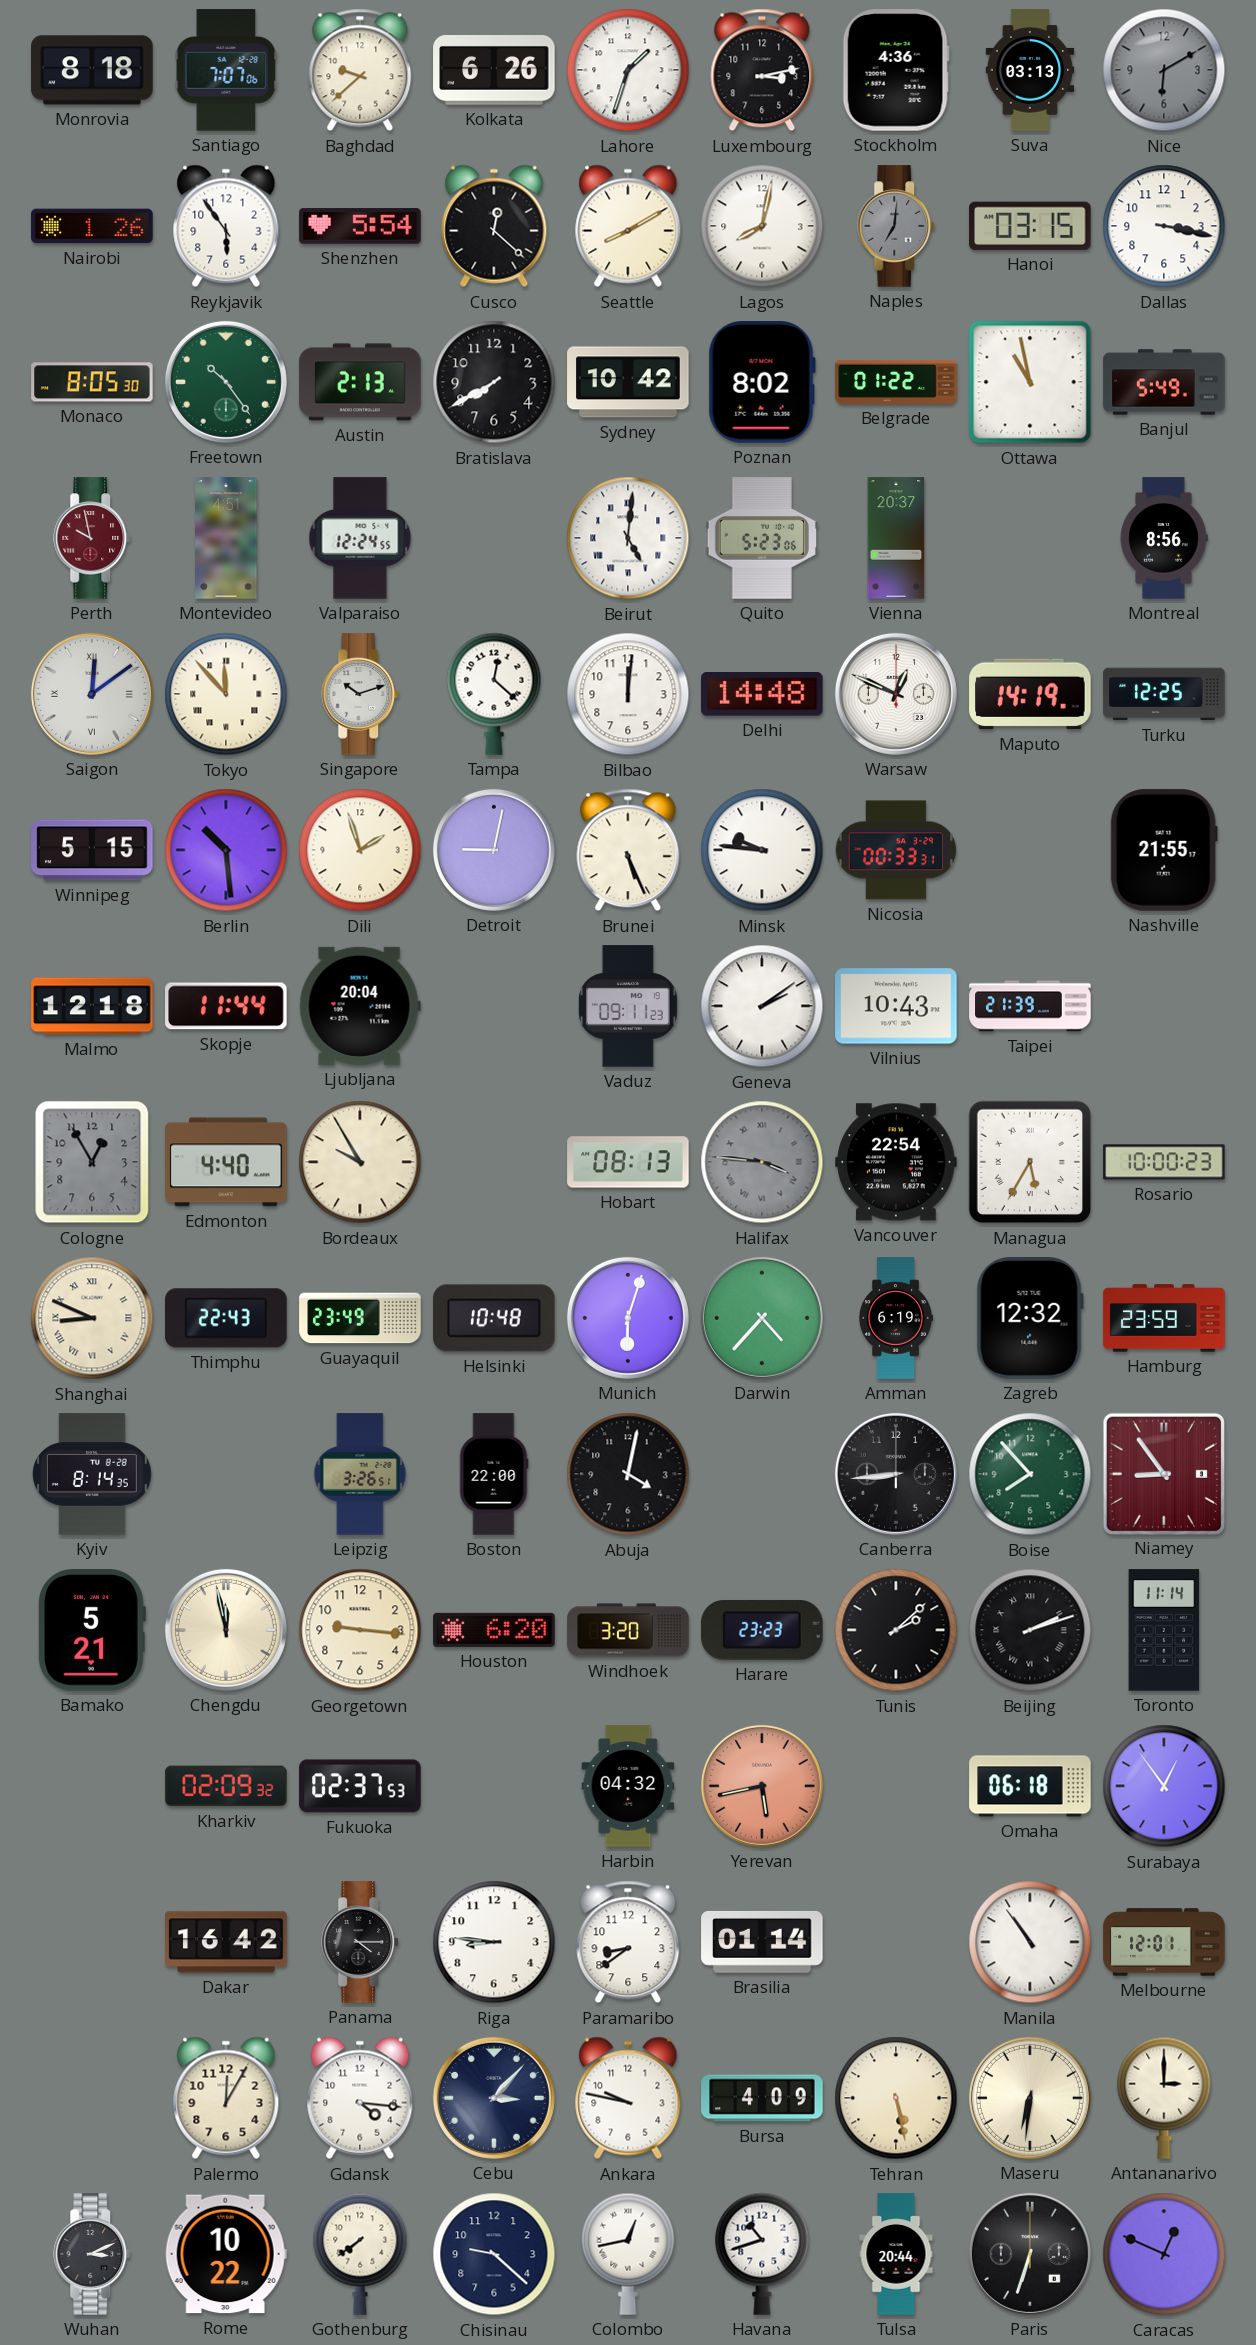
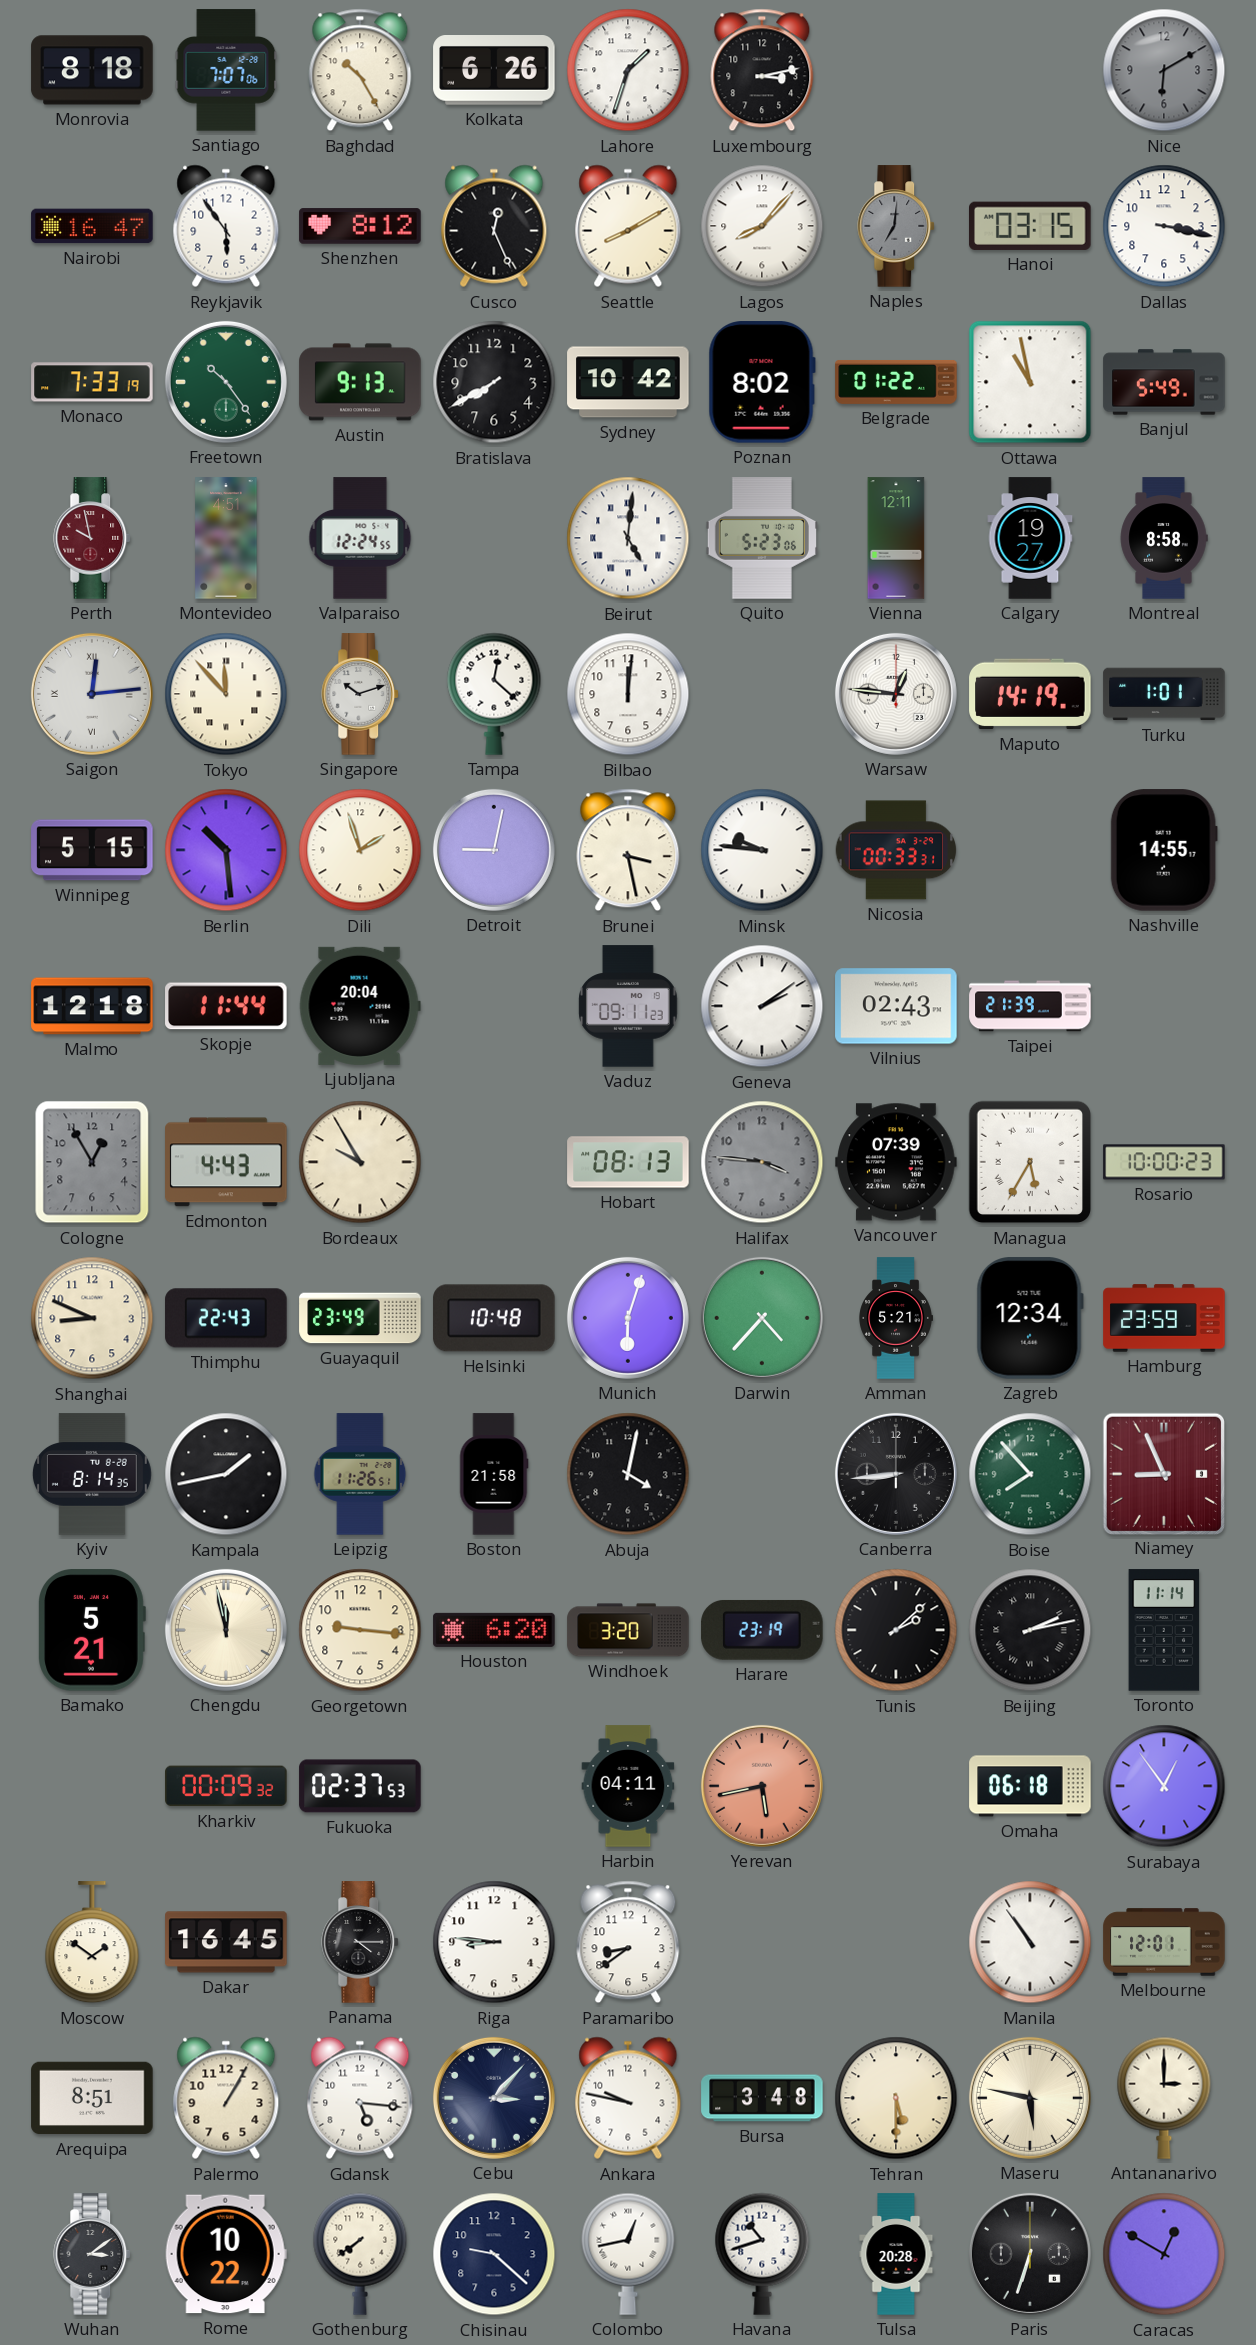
Baghdad: 9:38 -> 10:25 (360, 70)
Stockholm: 4:36 -> none (896, 70)
Suva: 03:13 -> none (1030, 70)
Nairobi: 1:26 -> 16:47 (92, 226)
Shenzhen: 5:54 -> 8:12 (360, 226)
Cusco: 12:22 -> 12:26 (494, 226)
Lagos: 8:02 -> 8:07 (762, 226)
Monaco: 8:05 -> 7:33 (92, 382)
Austin: 2:13 -> 9:13 (360, 382)
Vienna: 20:37 -> 12:11 (896, 538)
Calgary: none -> 19:27 (1030, 538)
Montreal: 8:56 -> 8:58 (1164, 538)
Saigon: 12:09 -> 12:14 (92, 694)
Delhi: 14:48 -> none (762, 694)
Warsaw: 12:49 -> 12:46 (896, 694)
Turku: 12:25 -> 1:01 (1164, 694)
Brunei: 5:26 -> 3:28 (628, 850)
Nashville: 21:55 -> 14:55 (1164, 850)
Vilnius: 10:43 -> 02:43 (896, 1006)
Edmonton: 4:40 -> 4:43 (226, 1162)
Halifax numerals: Roman -> Arabic (762, 1162)
Vancouver: 22:54 -> 07:39 (896, 1162)
Shanghai numerals: Roman -> Arabic (92, 1318)
Amman: 6:19 -> 5:21 (896, 1318)
Zagreb: 12:32 -> 12:34 (1030, 1318)
Kampala: none -> 1:43 (226, 1474)
Leipzig: 3:26 -> 11:26 (360, 1474)
Boston: 22:00 -> 21:58 (494, 1474)
Niamey: 8:54 -> 8:56 (1163, 1473)
Harare: 23:23 -> 23:19 (762, 1630)
Beijing: 2:12 -> 2:13 (1030, 1630)
Kharkiv: 02:09 -> 00:09 (226, 1786)
Harbin: 04:32 -> 04:11 (628, 1786)
Moscow: none -> 1:51 (92, 1943)
Dakar: 16:42 -> 16:45 (226, 1942)
Brasilia: 01:14 -> none (762, 1942)
Arequipa: none -> 8:51 (92, 2098)
Palermo: 12:05 -> 1:05 (226, 2098)
Gdansk: 4:16 -> 5:16 (360, 2098)
Bursa: 4:09 -> 3:48 (762, 2098)
Tehran: 5:28 -> 5:30 (896, 2098)
Maseru: 6:31 -> 5:47 (1030, 2098)
Wuhan: 3:11 -> 3:09 (93, 2254)
Tulsa: 20:44 -> 20:28 (896, 2254)
Caracas: 12:49 -> 12:50 (1164, 2254)
